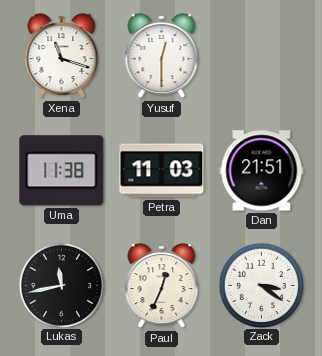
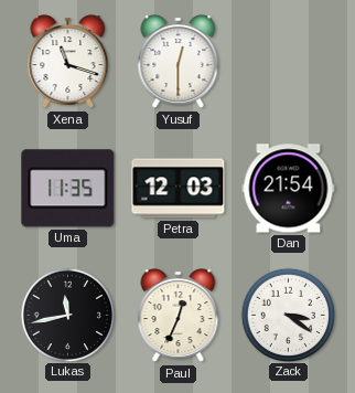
Uma: 11:38 -> 11:35 (68, 189)
Petra: 11:03 -> 12:03 (179, 189)
Dan: 21:51 -> 21:54 (289, 189)
